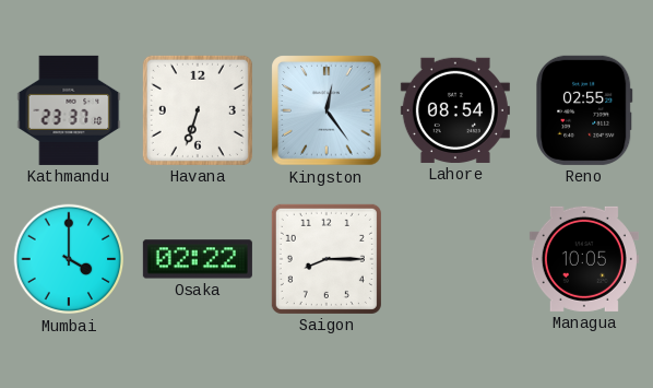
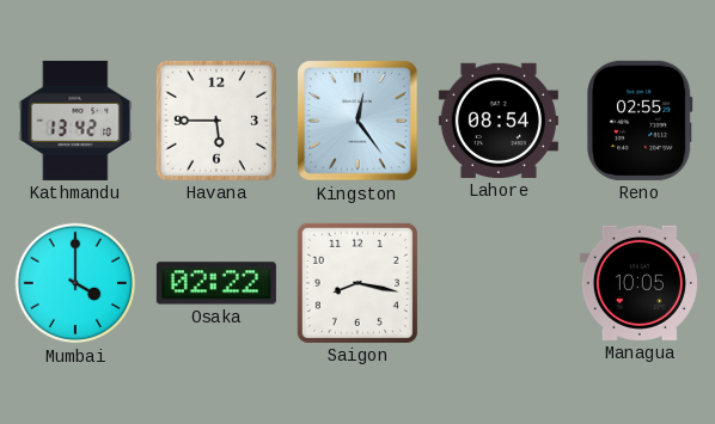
Kathmandu: 23:37 -> 13:42 (75, 121)
Havana: 6:33 -> 5:45 (216, 121)
Saigon: 8:15 -> 8:17 (357, 283)
